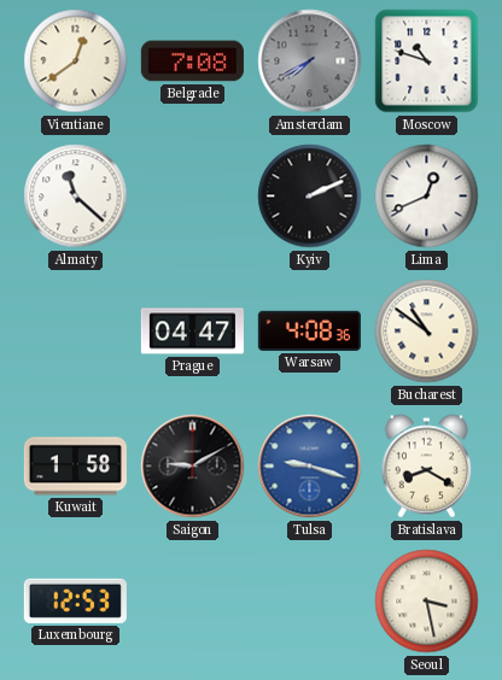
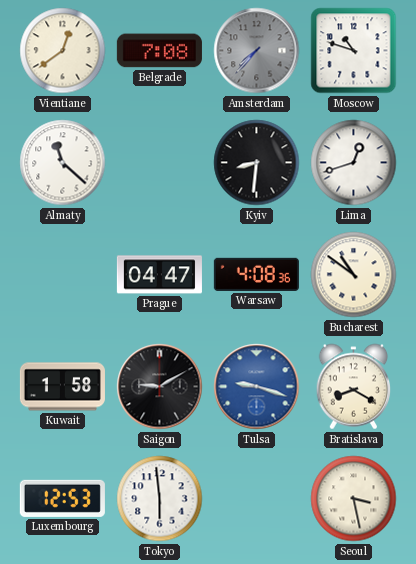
Amsterdam: 7:40 -> 7:37 (257, 51)
Kyiv: 2:11 -> 8:31 (257, 163)
Lima: 12:41 -> 12:42 (354, 163)
Tokyo: none -> 5:59 (160, 499)
